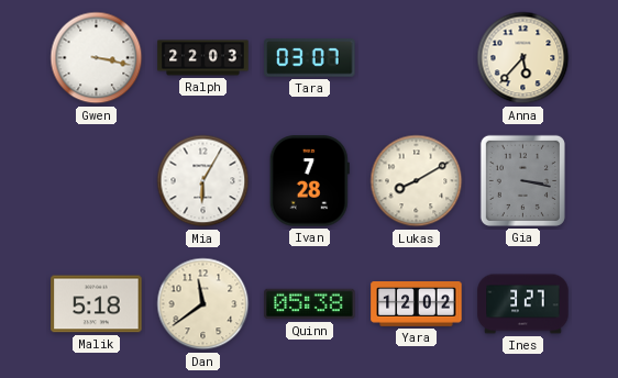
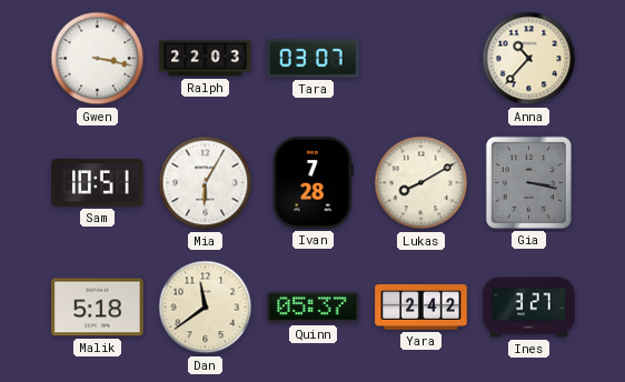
Anna: 5:37 -> 10:37 (529, 59)
Sam: none -> 10:51 (98, 183)
Quinn: 05:38 -> 05:37 (314, 308)
Yara: 12:02 -> 2:42 (421, 308)
